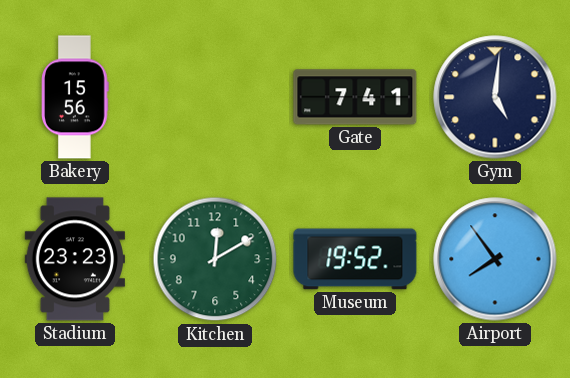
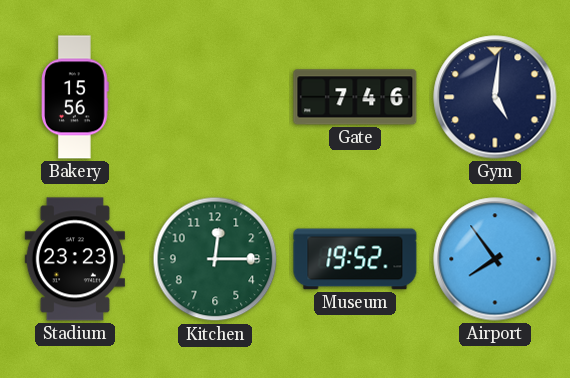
Gate: 7:41 -> 7:46 (355, 97)
Kitchen: 12:10 -> 12:15 (215, 259)
